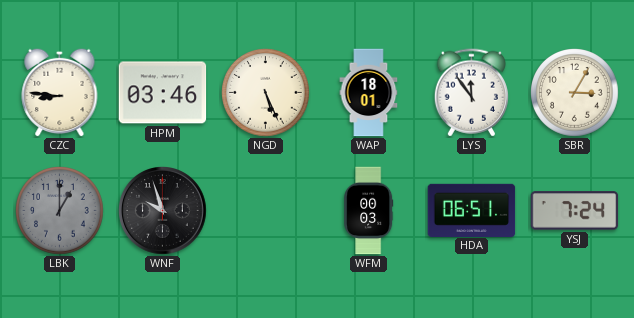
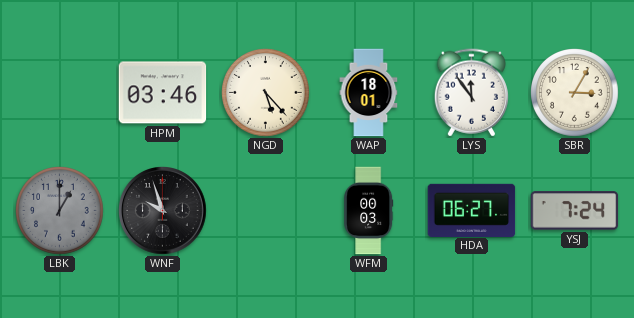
CZC: 8:46 -> none (60, 92)
NGD: 5:26 -> 5:23 (266, 93)
HDA: 06:51 -> 06:27 (472, 210)
